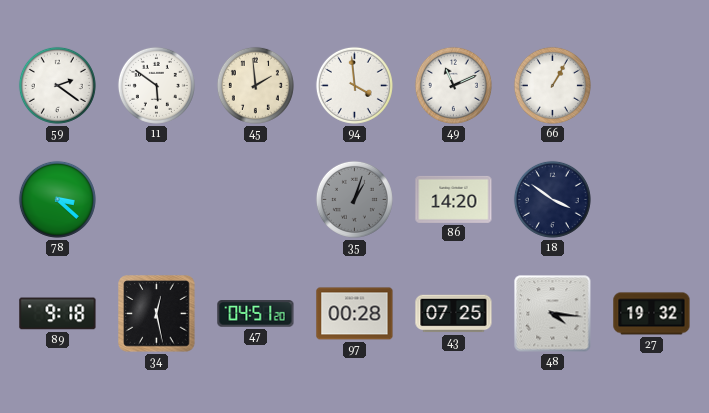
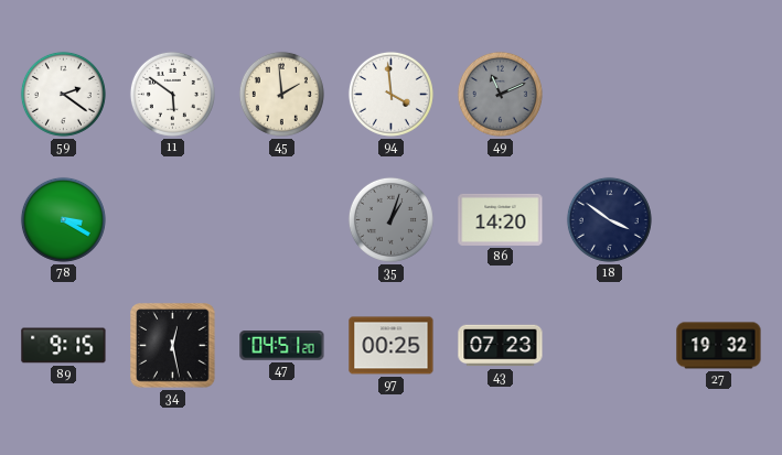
49 dial: white -> grey (500, 94)
66: 1:05 -> none (552, 85)
78: 3:22 -> 3:20 (63, 219)
89: 9:18 -> 9:15 (64, 346)
97: 00:28 -> 00:25 (392, 346)
43: 07:25 -> 07:23 (501, 346)
48: 4:16 -> none (553, 314)
